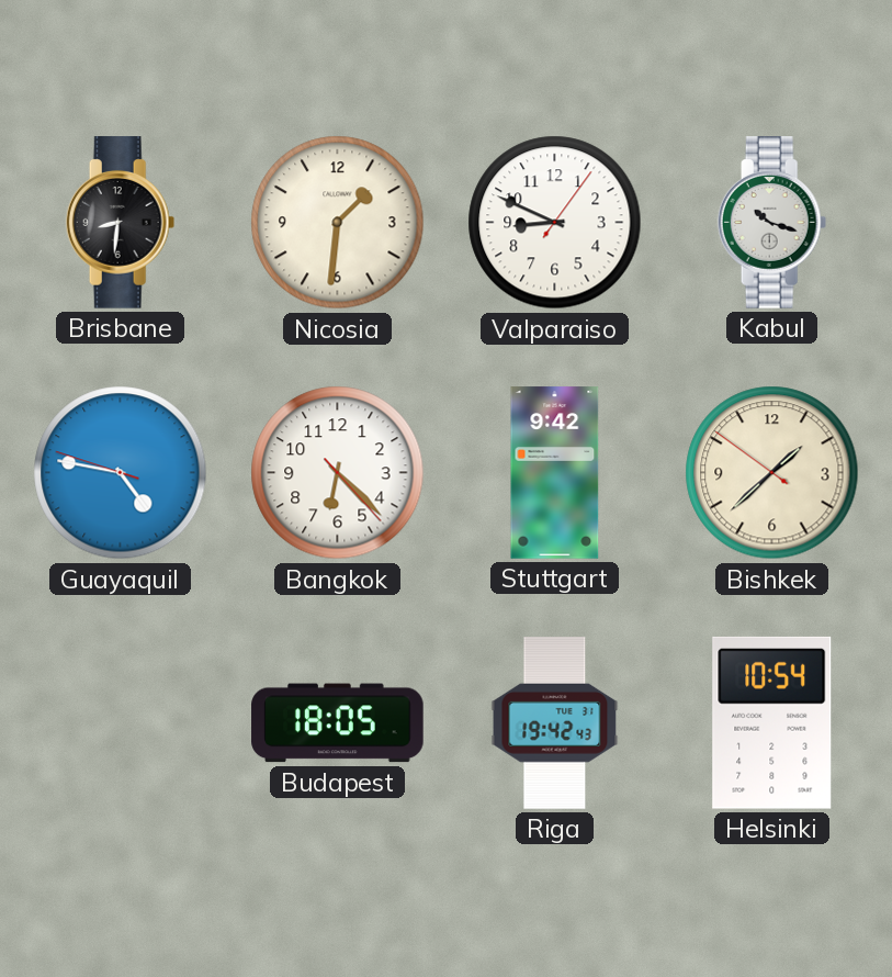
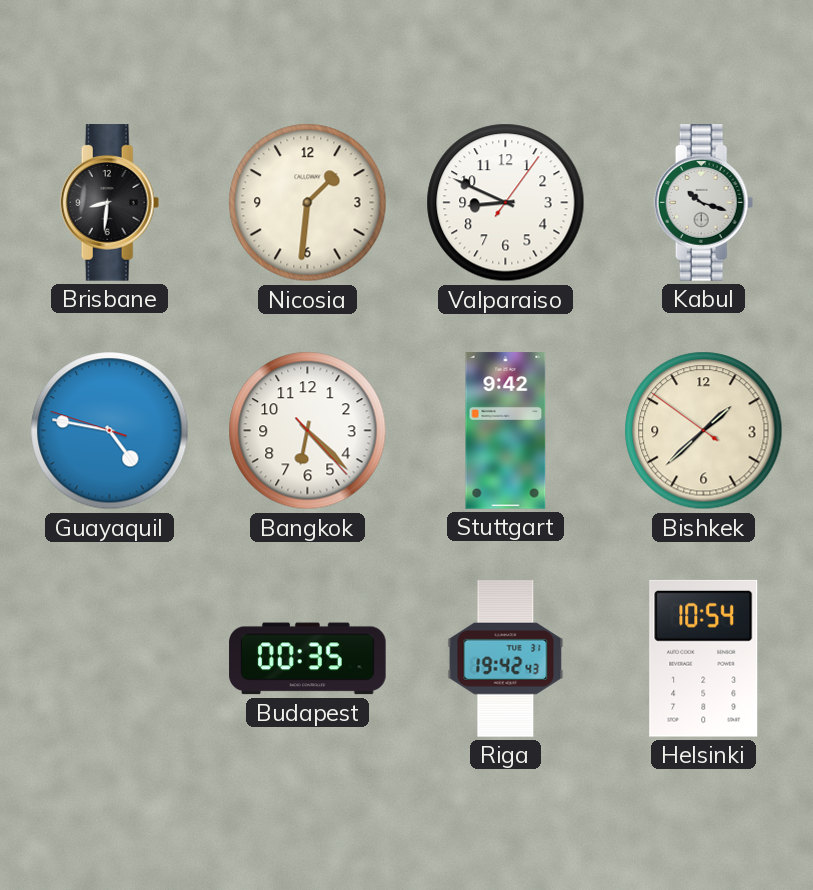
Budapest: 18:05 -> 00:35 (308, 659)
